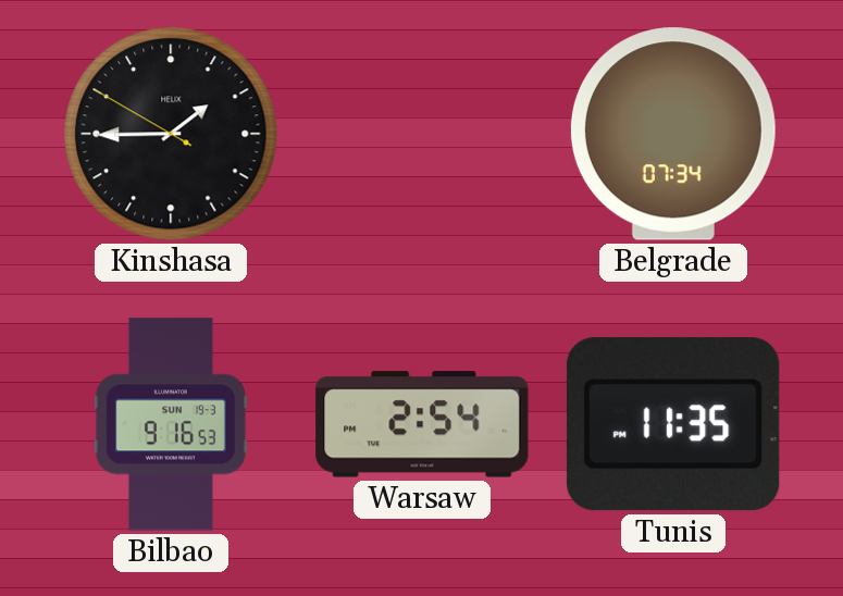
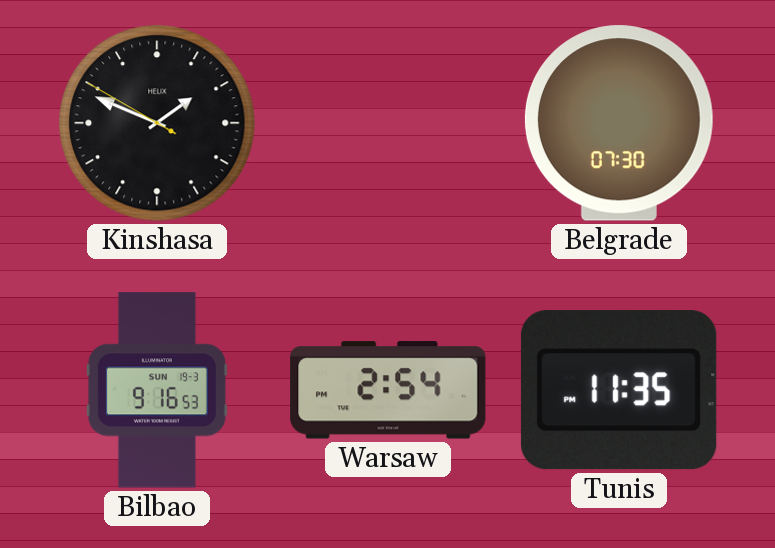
Kinshasa: 1:44 -> 1:48 (157, 123)
Belgrade: 07:34 -> 07:30 (619, 123)
